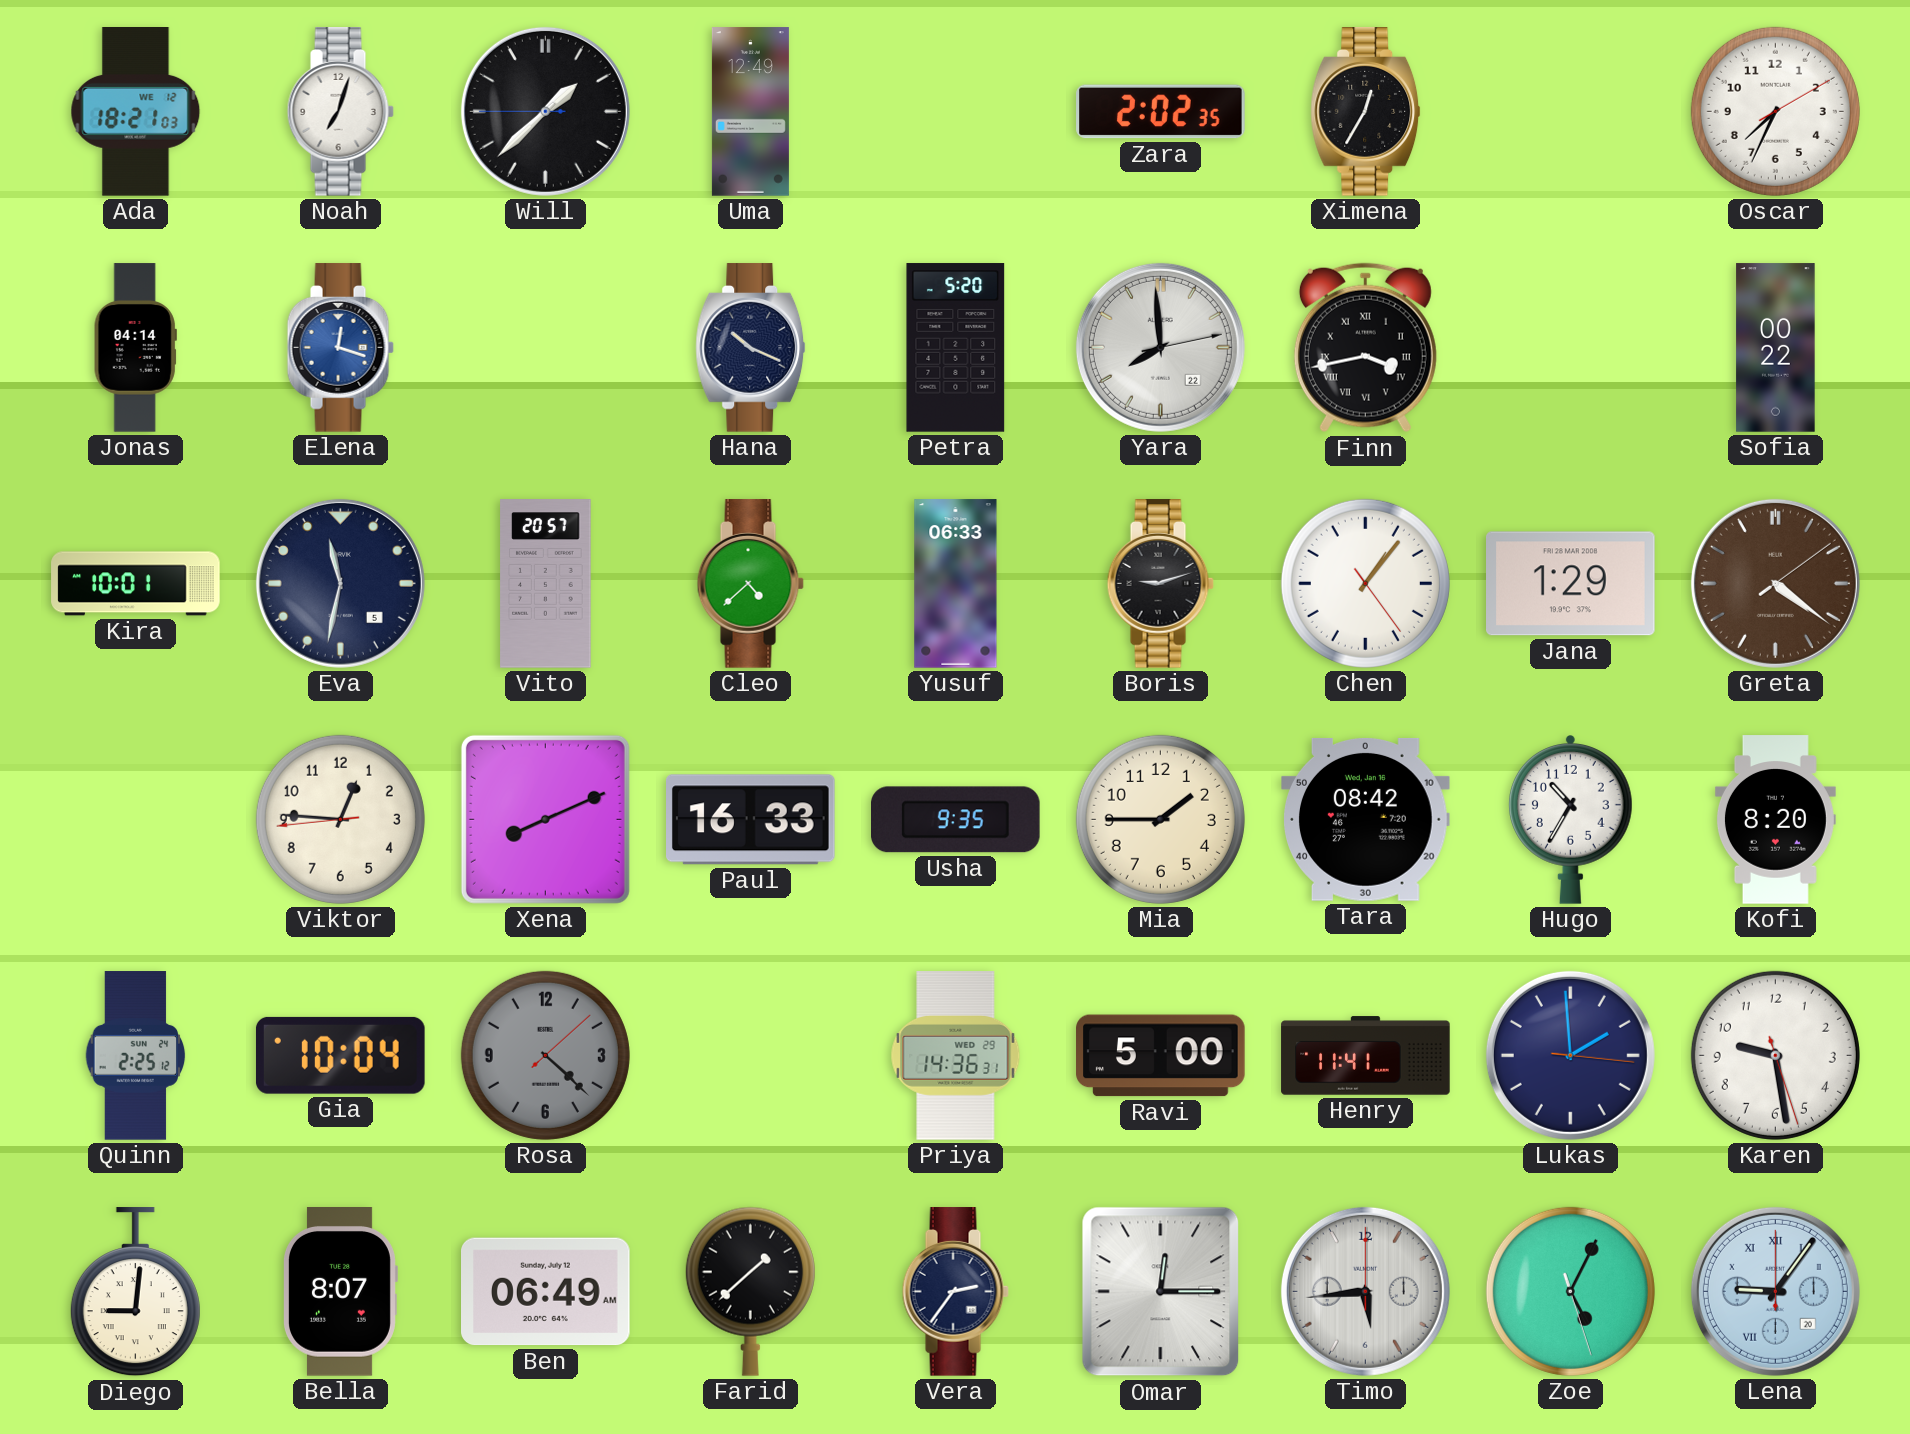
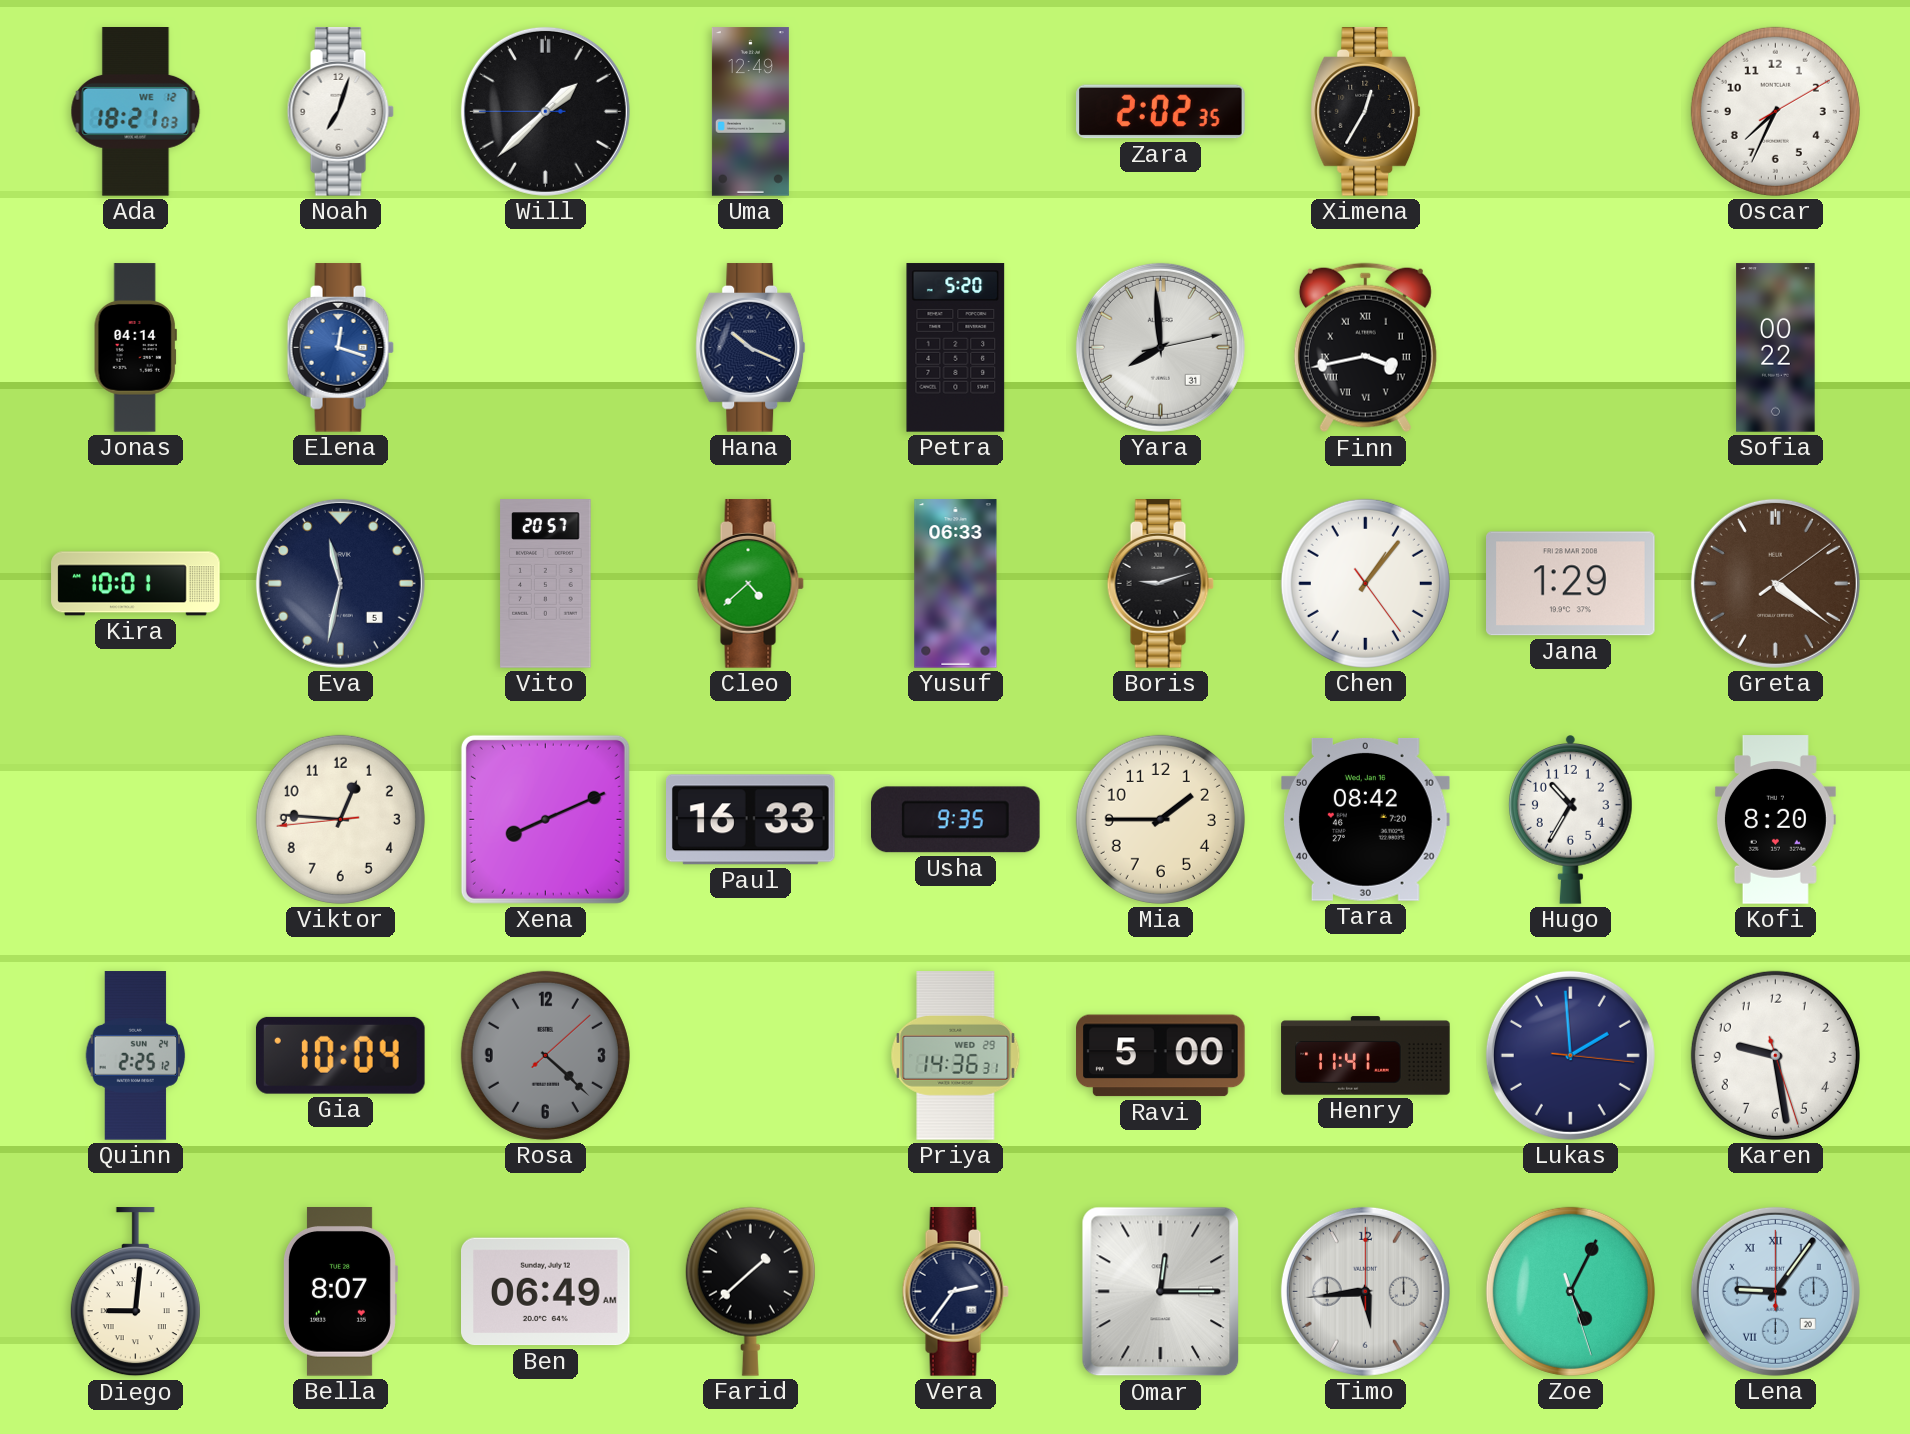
Yara date: 22 -> 31 (1160, 347)
